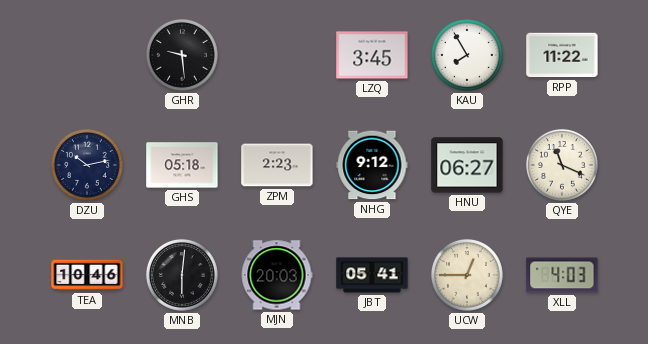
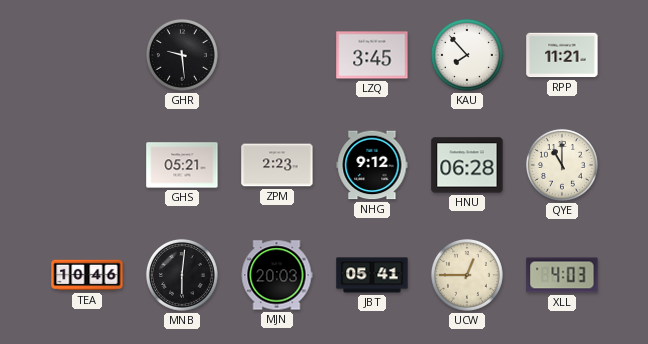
KAU: 7:55 -> 7:53 (467, 55)
RPP: 11:22 -> 11:21 (562, 55)
DZU: 10:13 -> none (87, 165)
GHS: 05:18 -> 05:21 (182, 165)
HNU: 06:27 -> 06:28 (467, 165)
QYE: 11:19 -> 11:00 (562, 165)
